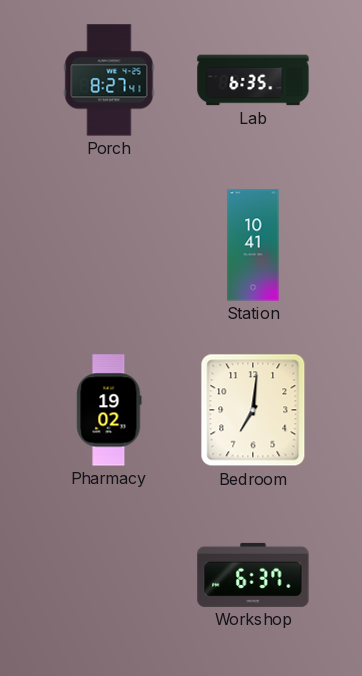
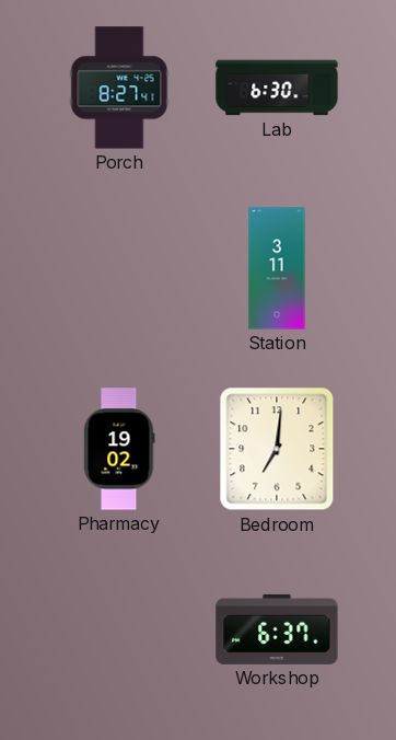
Lab: 6:35 -> 6:30 (277, 88)
Station: 10:41 -> 3:11 (277, 268)
